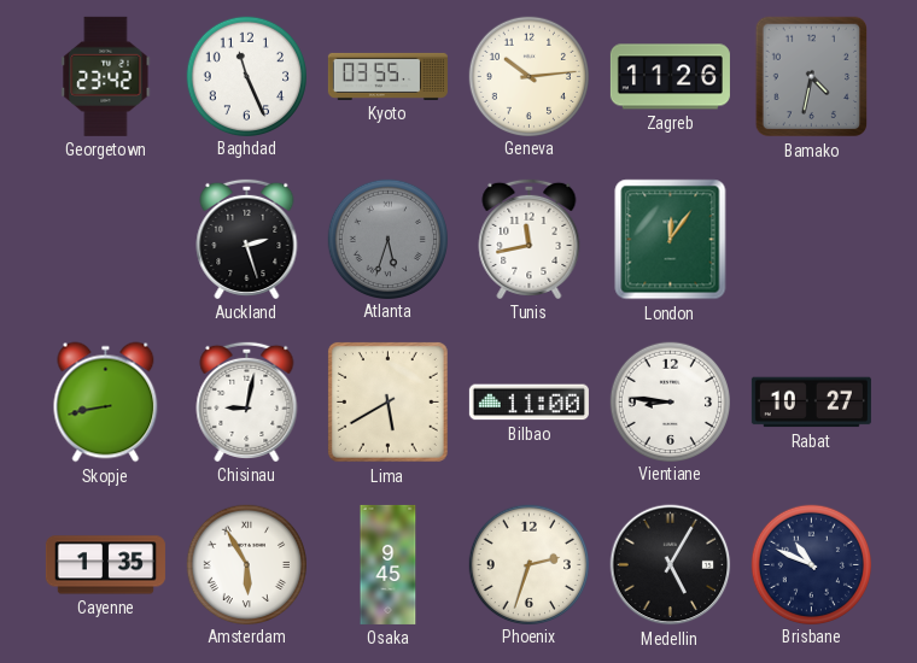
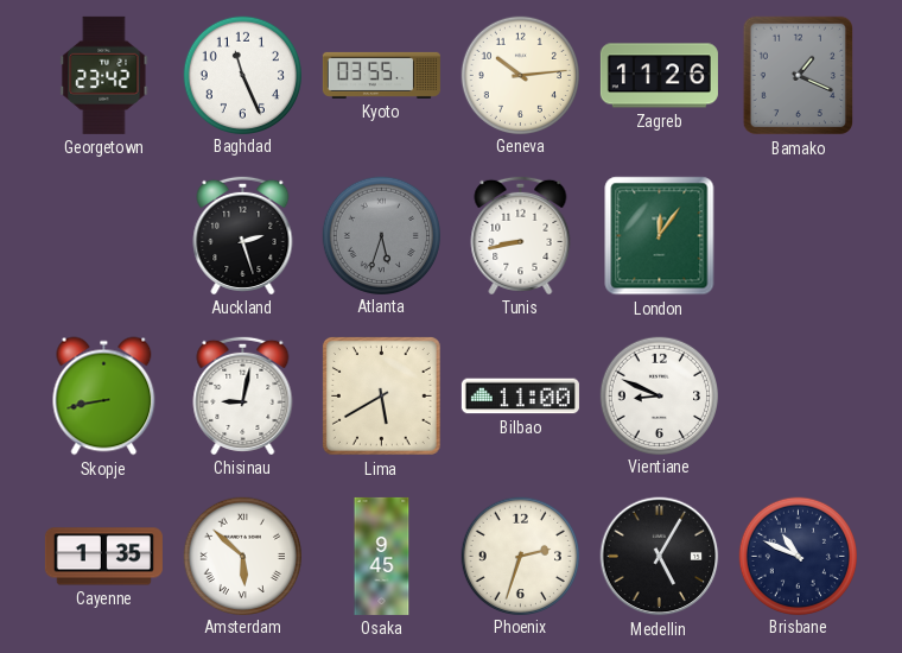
Bamako: 4:32 -> 1:19 (798, 76)
Tunis: 11:43 -> 8:43 (521, 235)
Vientiane: 8:46 -> 8:49 (659, 395)
Rabat: 10:27 -> none (811, 403)
Amsterdam: 5:55 -> 5:52 (242, 556)
